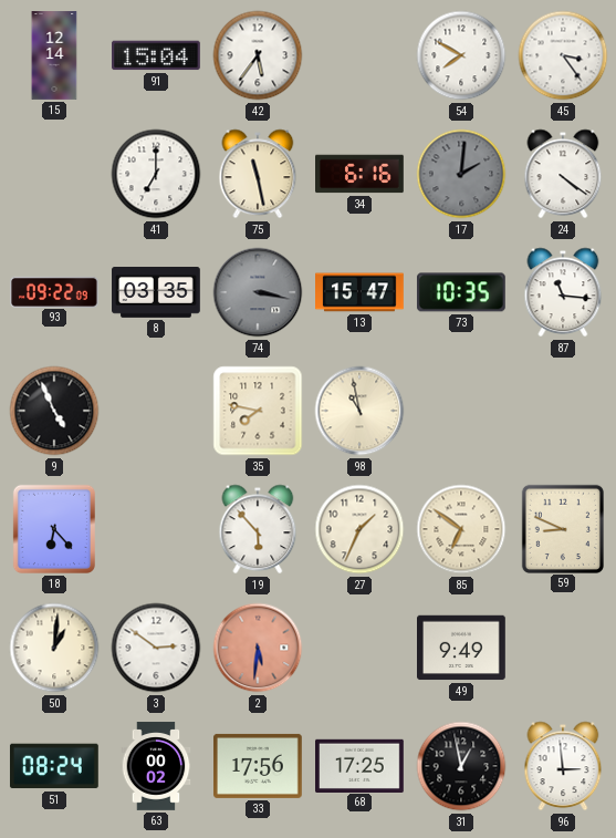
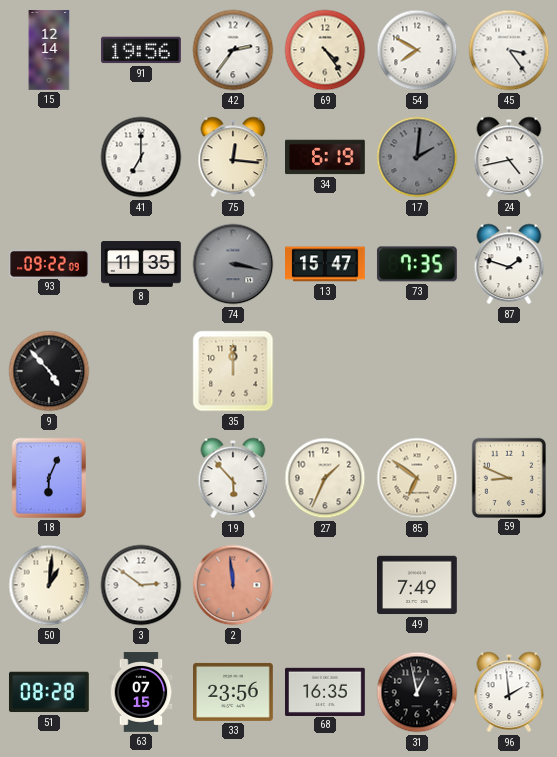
91: 15:04 -> 19:56 (142, 50)
42: 5:36 -> 2:36 (233, 50)
69: none -> 4:24 (325, 50)
75: 11:28 -> 12:16 (233, 157)
34: 6:16 -> 6:19 (326, 157)
24: 4:21 -> 4:43 (509, 157)
8: 03:35 -> 11:35 (142, 265)
73: 10:35 -> 7:35 (417, 264)
87: 11:16 -> 1:48 (509, 264)
9: 4:56 -> 4:53 (49, 371)
35: 7:47 -> 12:00 (233, 371)
98: 10:58 -> none (359, 411)
18: 6:23 -> 6:04 (49, 478)
2: 5:31 -> 11:59 (233, 585)
49: 9:49 -> 7:49 (418, 585)
51: 08:24 -> 08:28 (49, 692)
63: 00:02 -> 07:15 (141, 692)
33: 17:56 -> 23:56 (234, 692)
68: 17:25 -> 16:35 (326, 691)
96: 2:59 -> 1:59 (509, 692)
